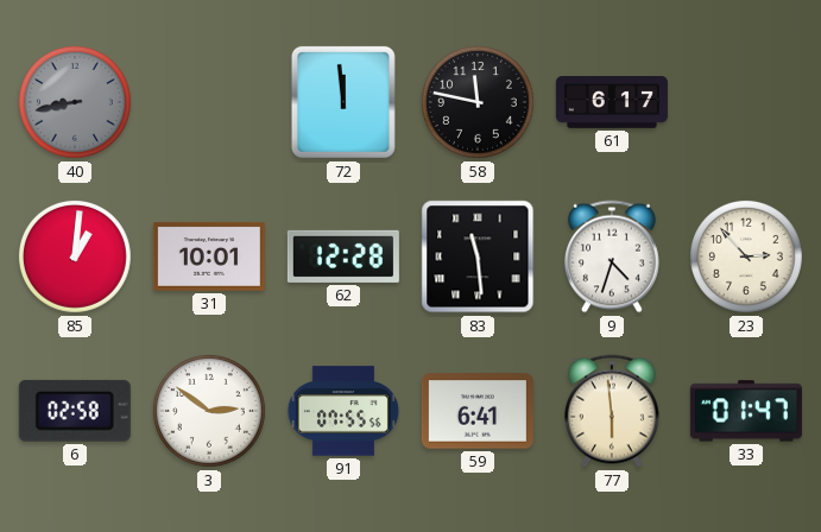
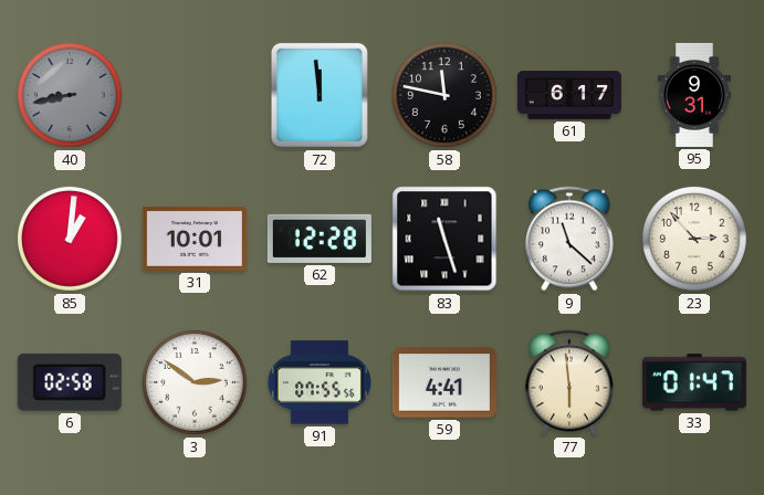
95: none -> 9:31 (694, 95)
83: 11:29 -> 11:27 (444, 239)
9: 4:33 -> 11:22 (569, 239)
59: 6:41 -> 4:41 (444, 382)
